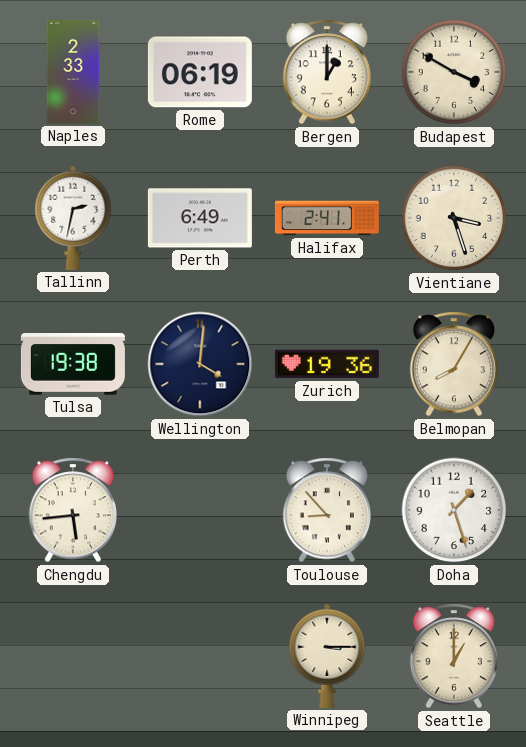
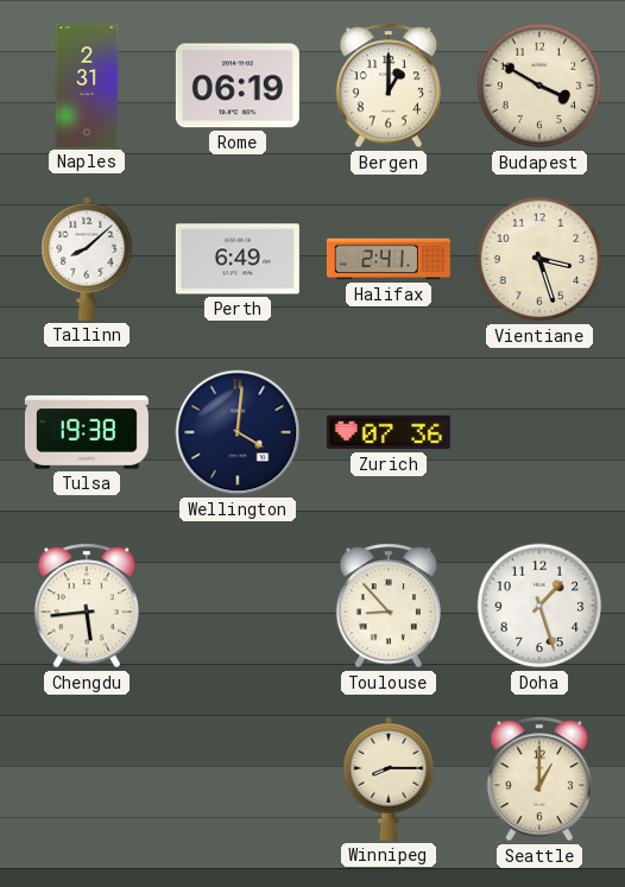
Naples: 2:33 -> 2:31 (87, 85)
Tallinn: 2:32 -> 8:08 (87, 259)
Zurich: 19:36 -> 07:36 (389, 432)
Belmopan: 8:05 -> none (453, 364)
Winnipeg: 3:15 -> 8:15 (389, 779)
